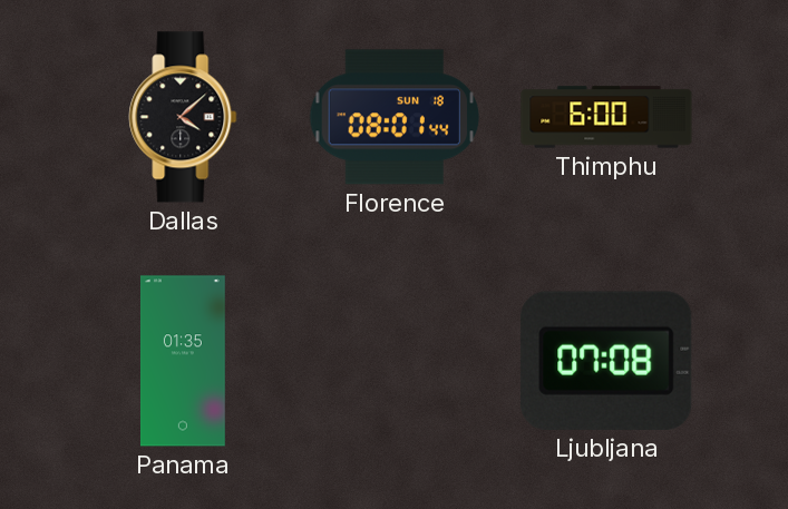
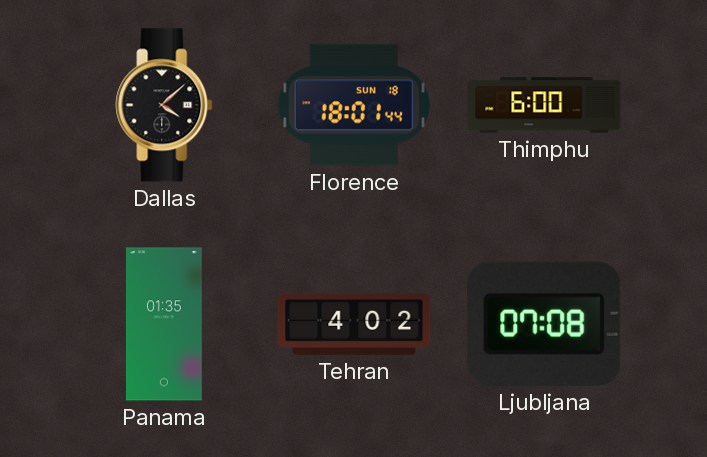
Florence: 08:01 -> 18:01 (354, 105)
Tehran: none -> 4:02 (354, 324)
